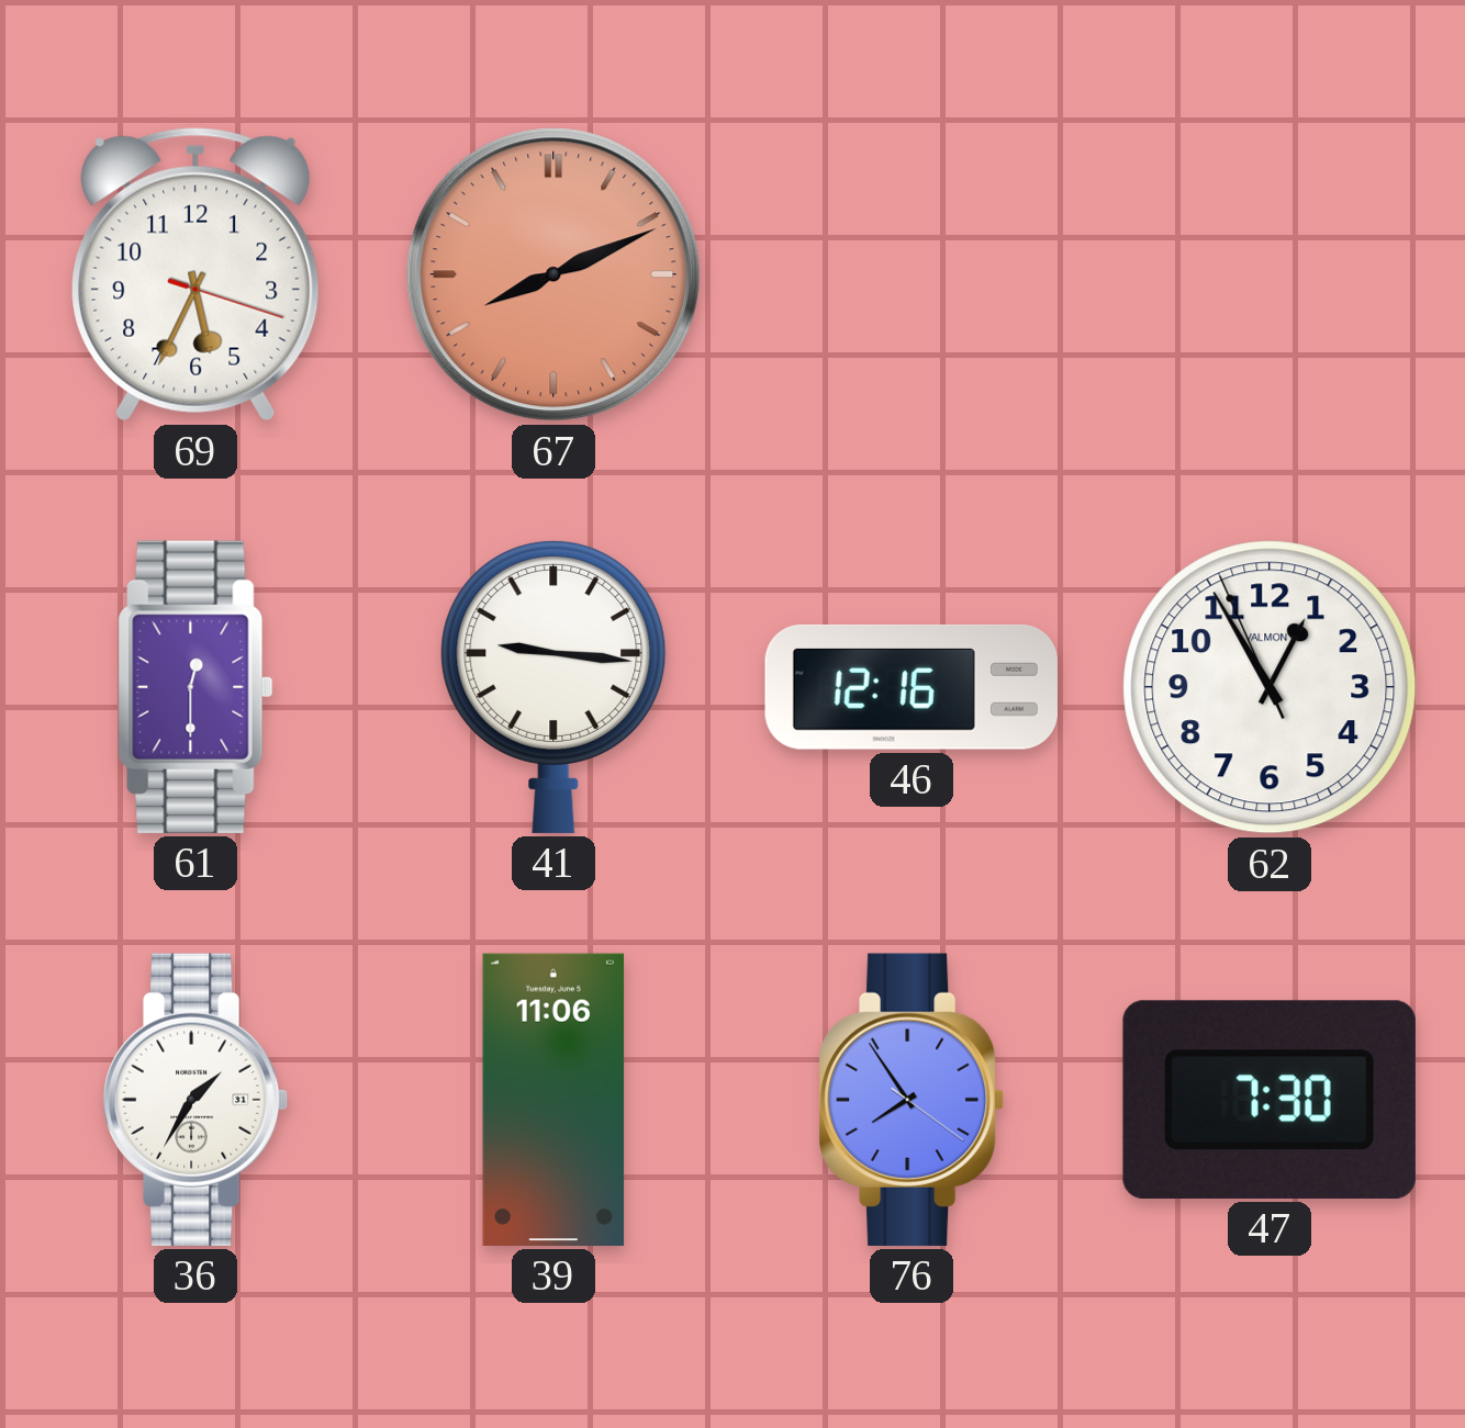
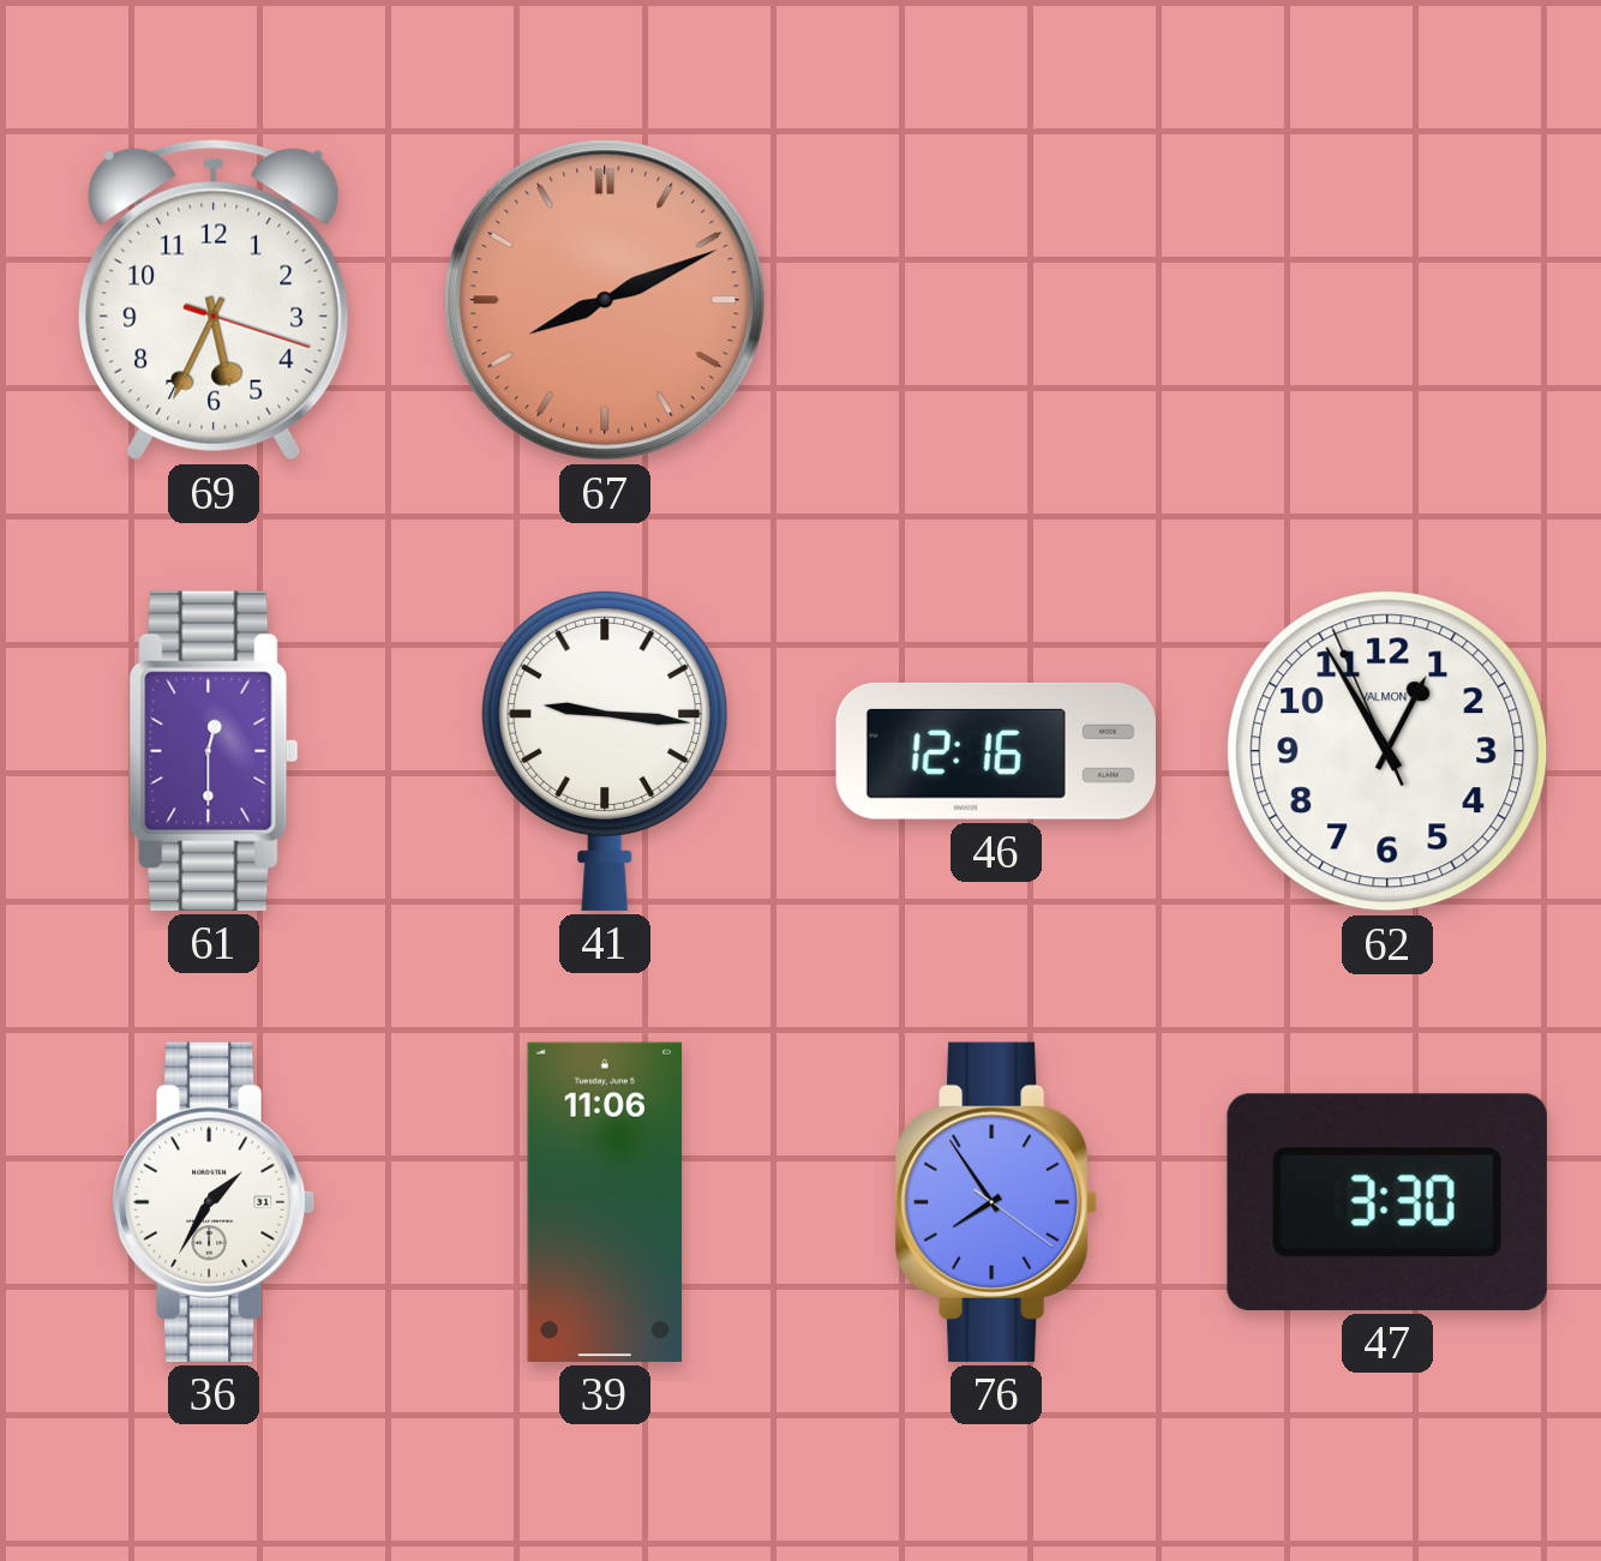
47: 7:30 -> 3:30 (1387, 1202)
